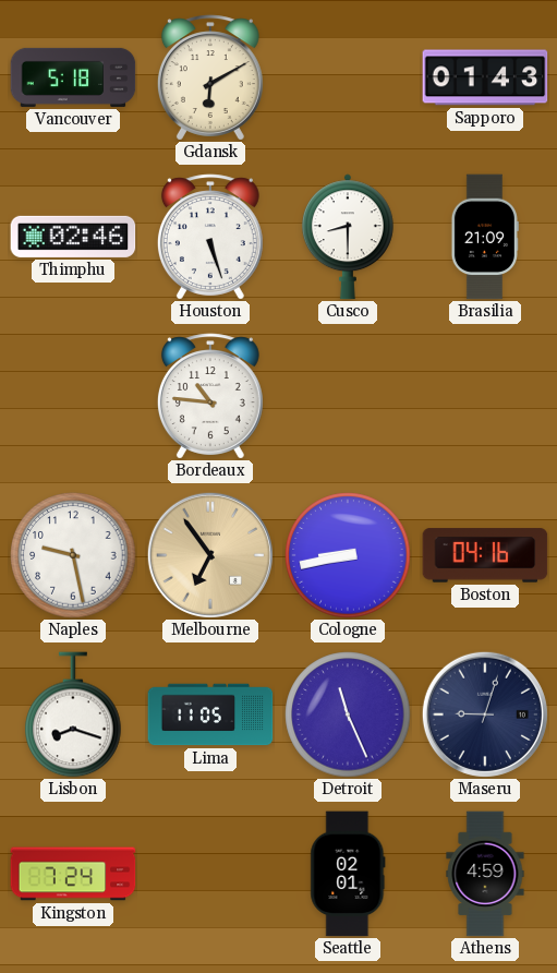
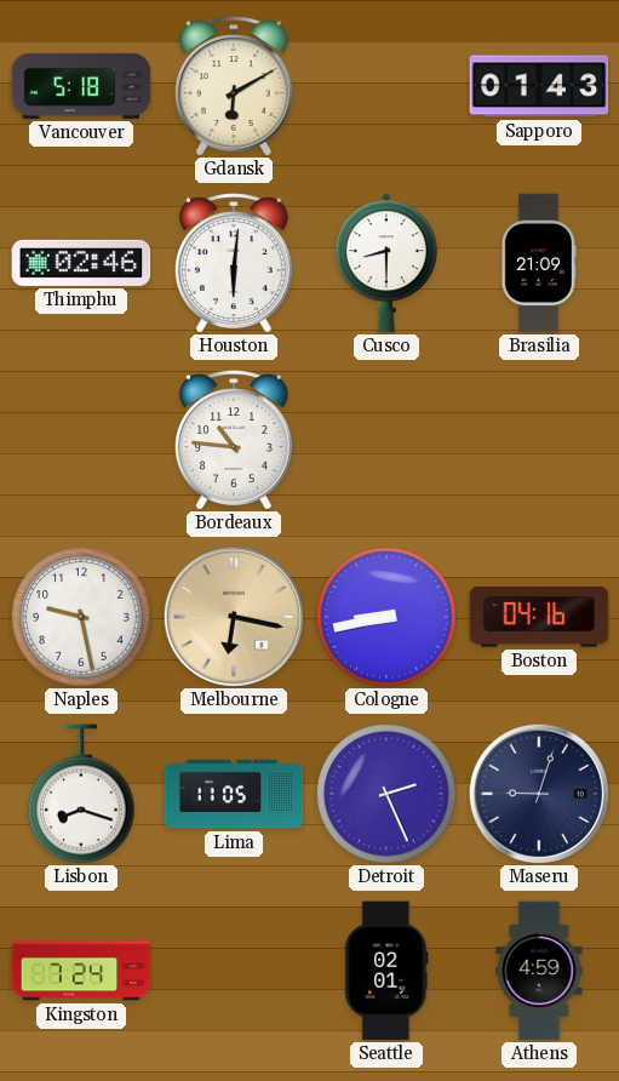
Houston: 5:27 -> 6:01 (234, 263)
Melbourne: 6:54 -> 6:17 (234, 617)
Detroit: 11:26 -> 2:26 (386, 794)
